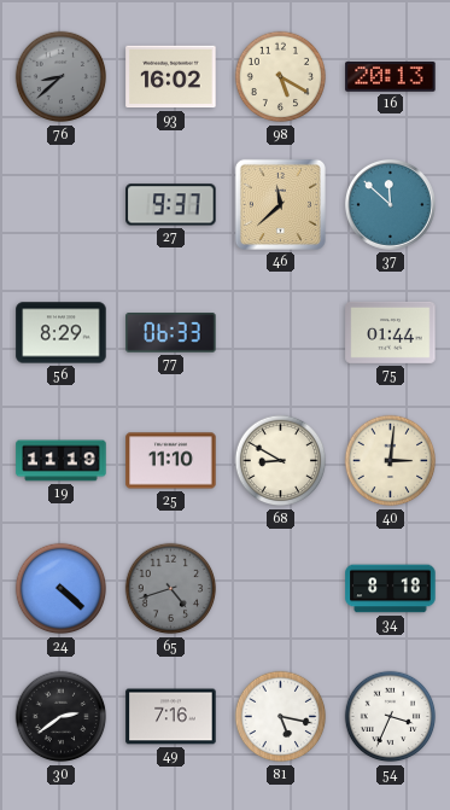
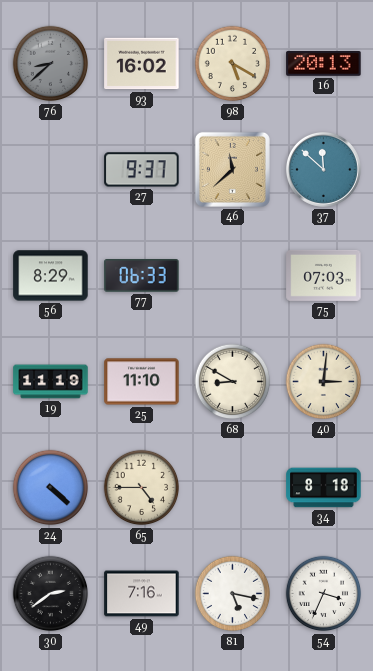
75: 01:44 -> 07:03 (324, 275)
65: 4:42 -> 4:45 (142, 488)
65 dial: grey -> cream (142, 488)
